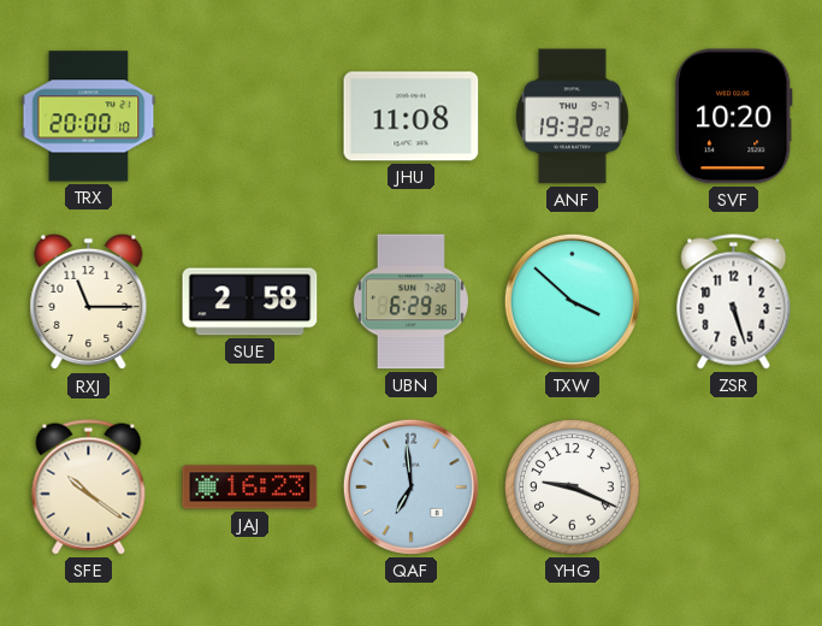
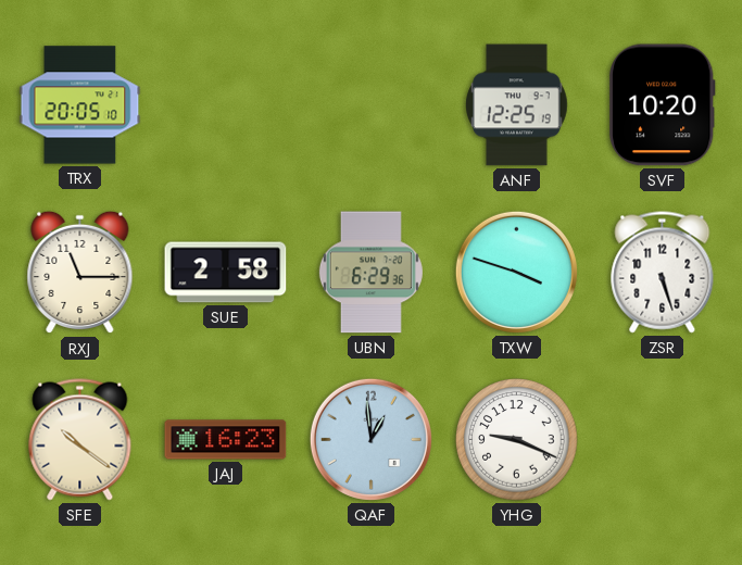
TRX: 20:00 -> 20:05 (80, 105)
JHU: 11:08 -> none (412, 117)
ANF: 19:32 -> 12:25 (517, 105)
TXW: 3:52 -> 3:48 (516, 272)
QAF: 6:59 -> 12:59 (370, 439)
